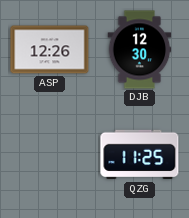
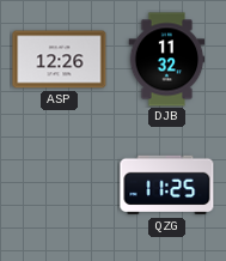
DJB: 12:30 -> 11:32 (167, 60)
